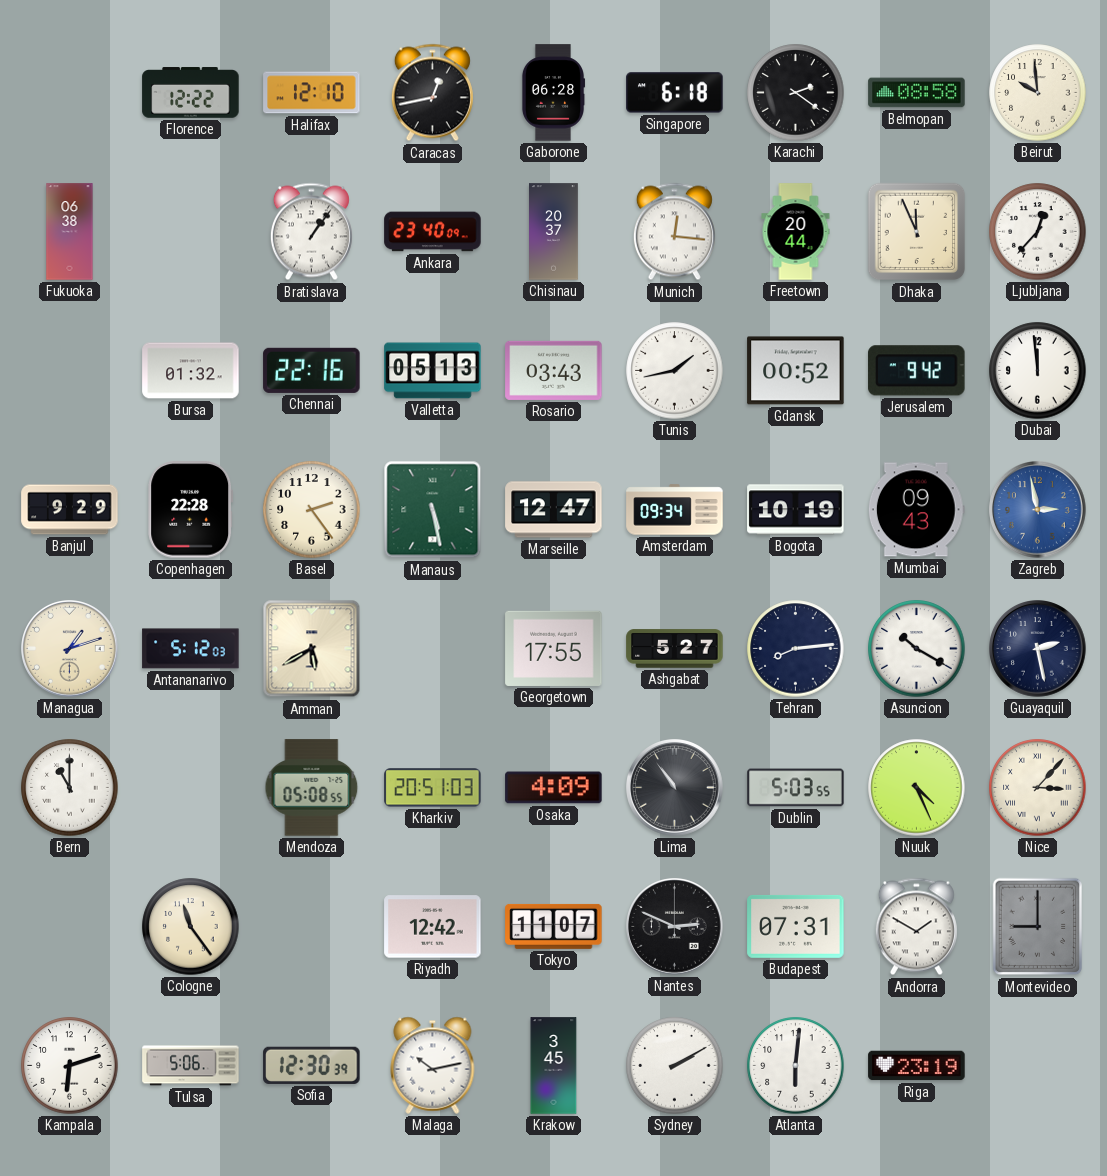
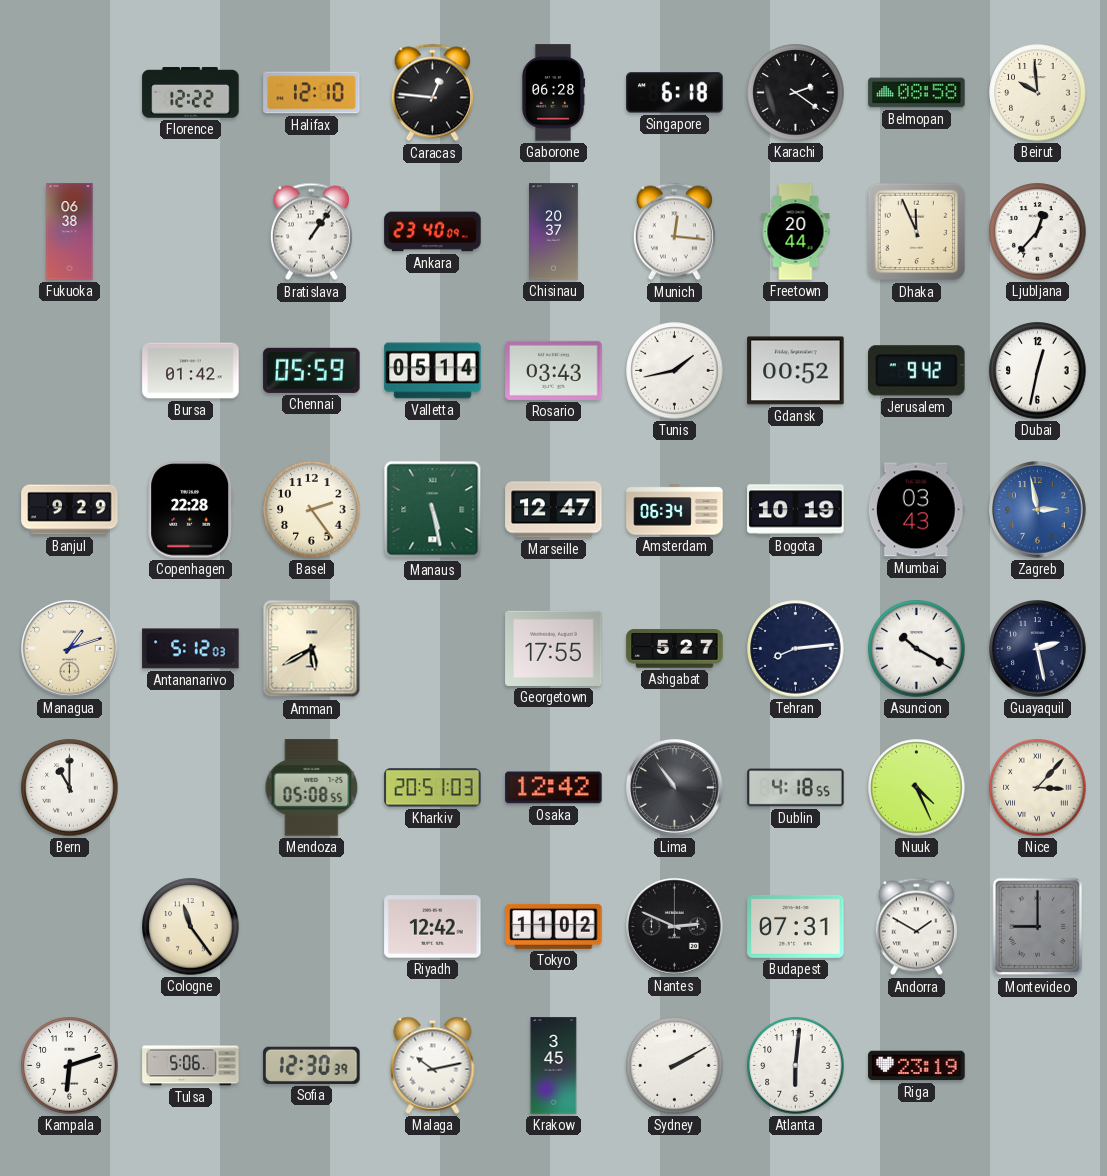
Caracas: 12:43 -> 12:46 (432, 93)
Bursa: 01:32 -> 01:42 (191, 371)
Chennai: 22:16 -> 05:59 (312, 370)
Valletta: 05:13 -> 05:14 (433, 371)
Dubai: 11:59 -> 12:32 (1038, 371)
Amsterdam: 09:34 -> 06:34 (675, 510)
Mumbai: 09:43 -> 03:43 (916, 510)
Osaka: 4:09 -> 12:42 (554, 788)
Dublin: 5:03 -> 4:18 (796, 788)
Tokyo: 11:07 -> 11:02 (554, 926)
